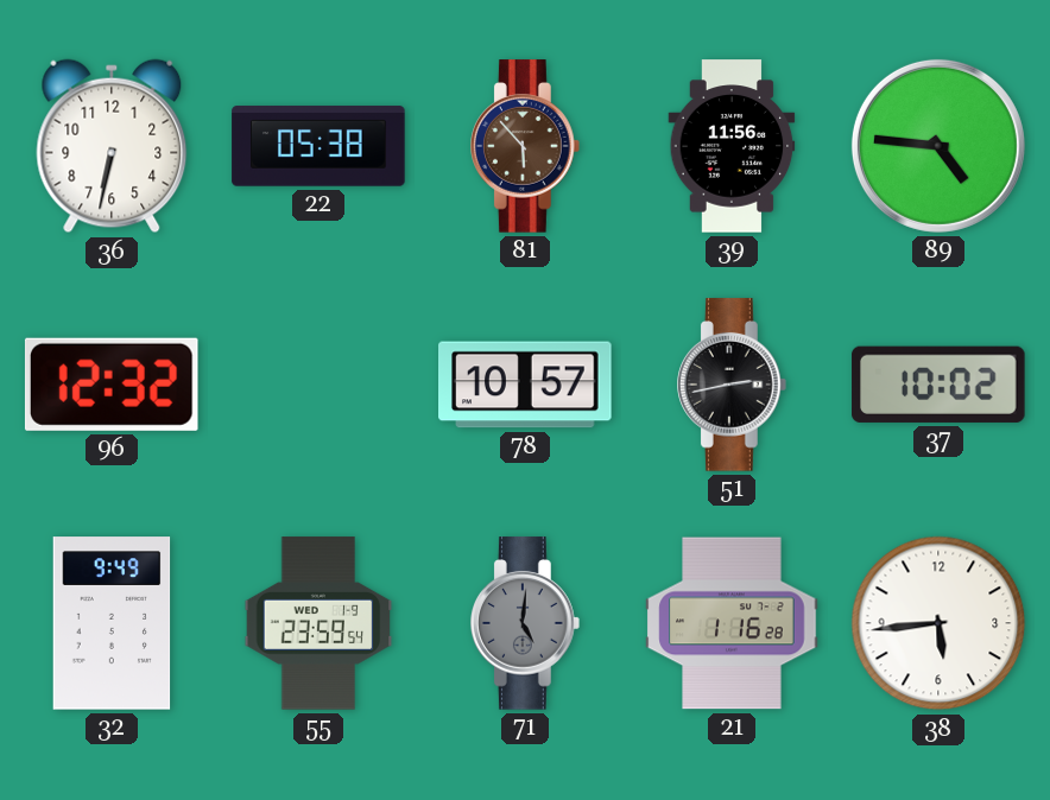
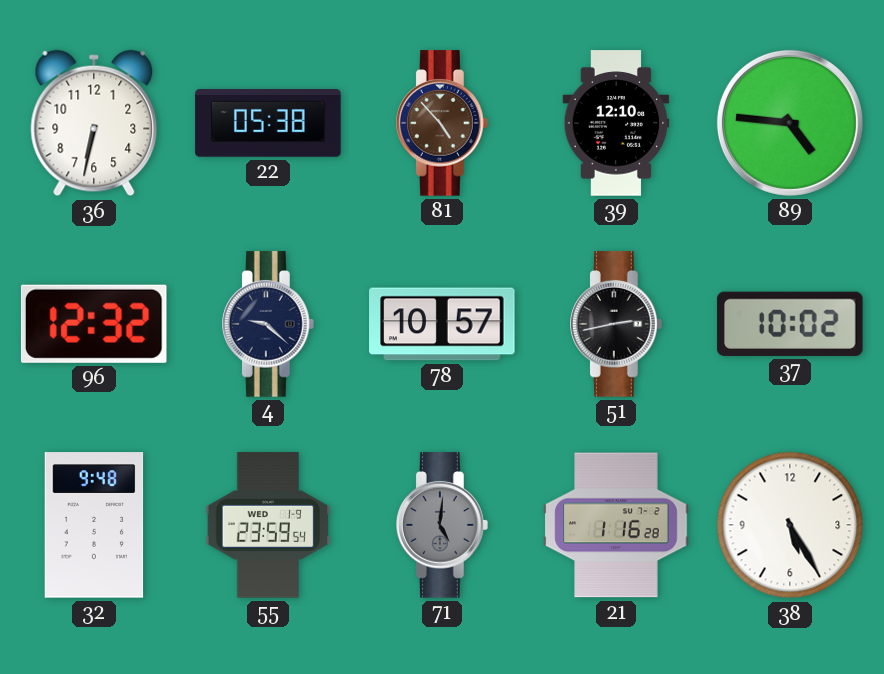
81: 5:53 -> 4:53 (443, 123)
39: 11:56 -> 12:10 (616, 123)
4: none -> 9:22 (269, 324)
32: 9:49 -> 9:48 (94, 525)
38: 5:44 -> 5:25 (790, 525)
